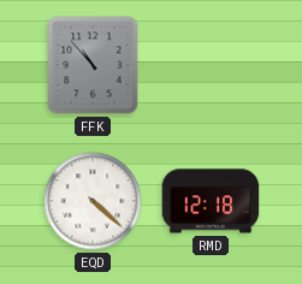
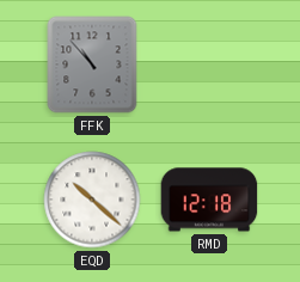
EQD: 4:22 -> 10:22 (92, 200)
